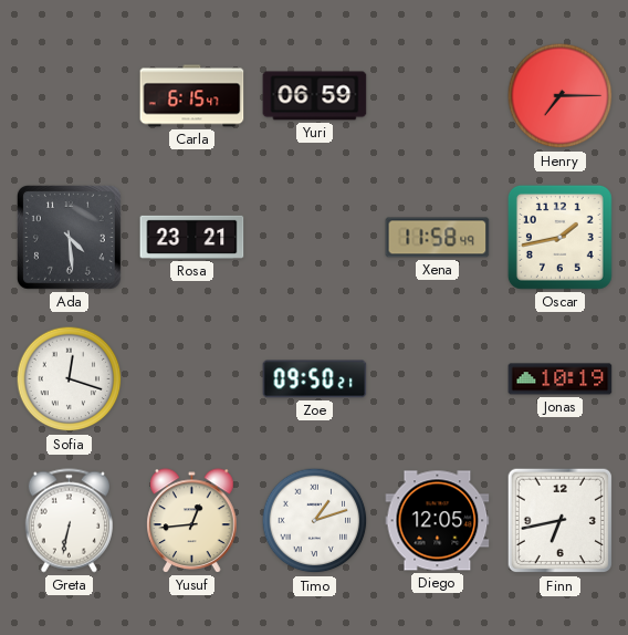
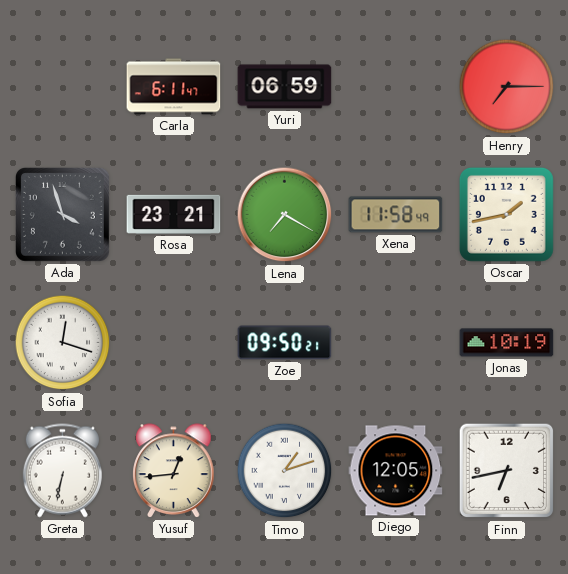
Carla: 6:15 -> 6:11 (174, 87)
Ada: 4:29 -> 3:57 (62, 214)
Lena: none -> 7:20 (285, 215)
